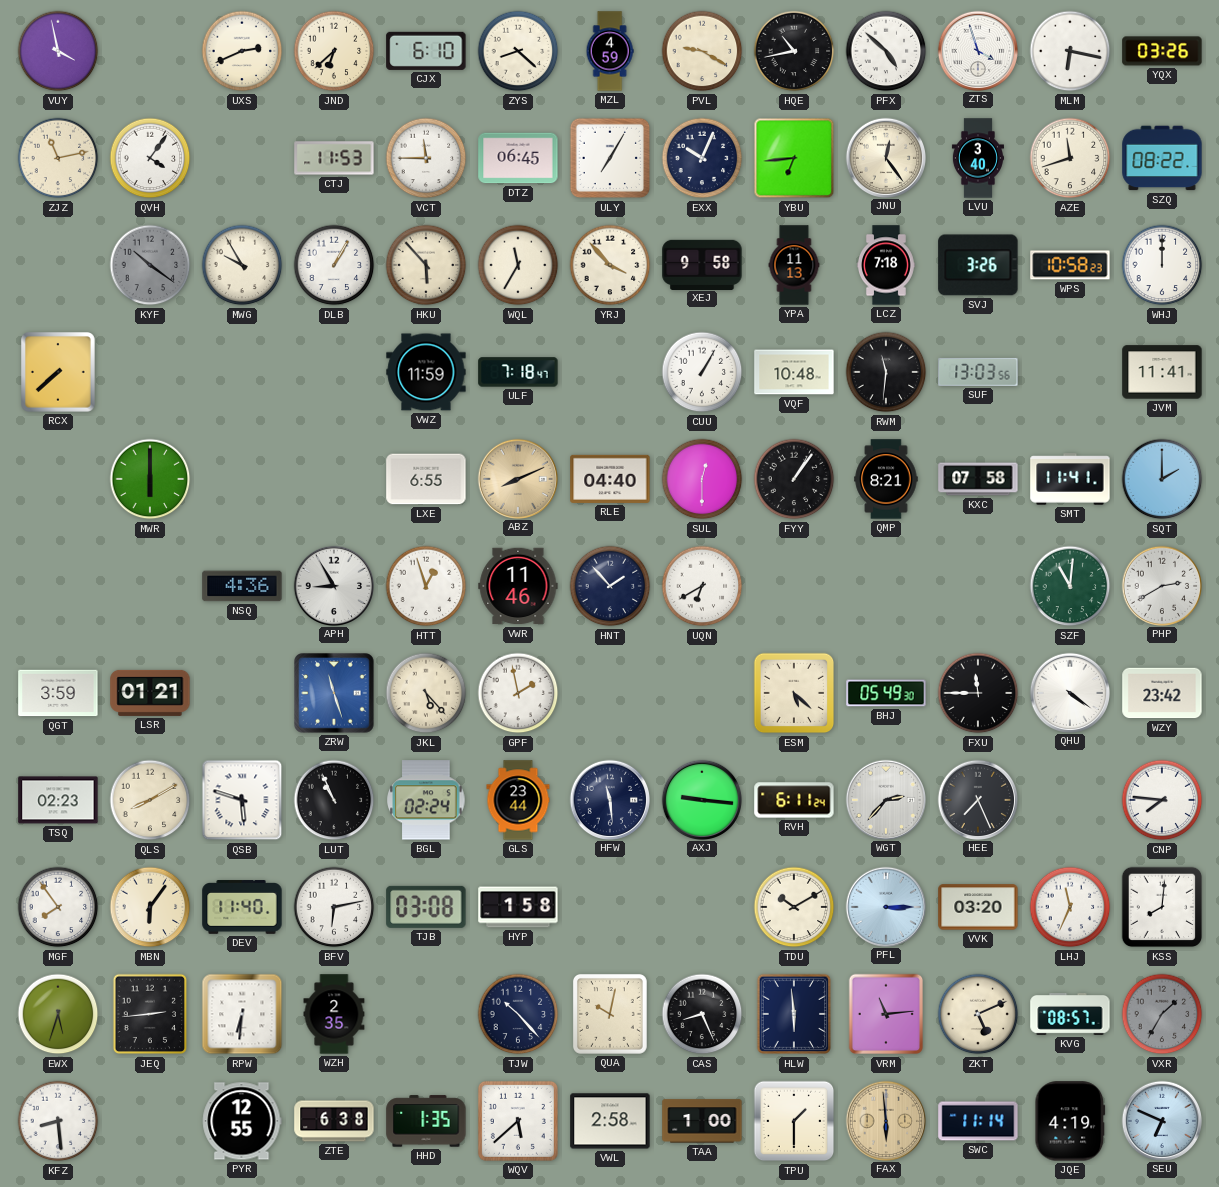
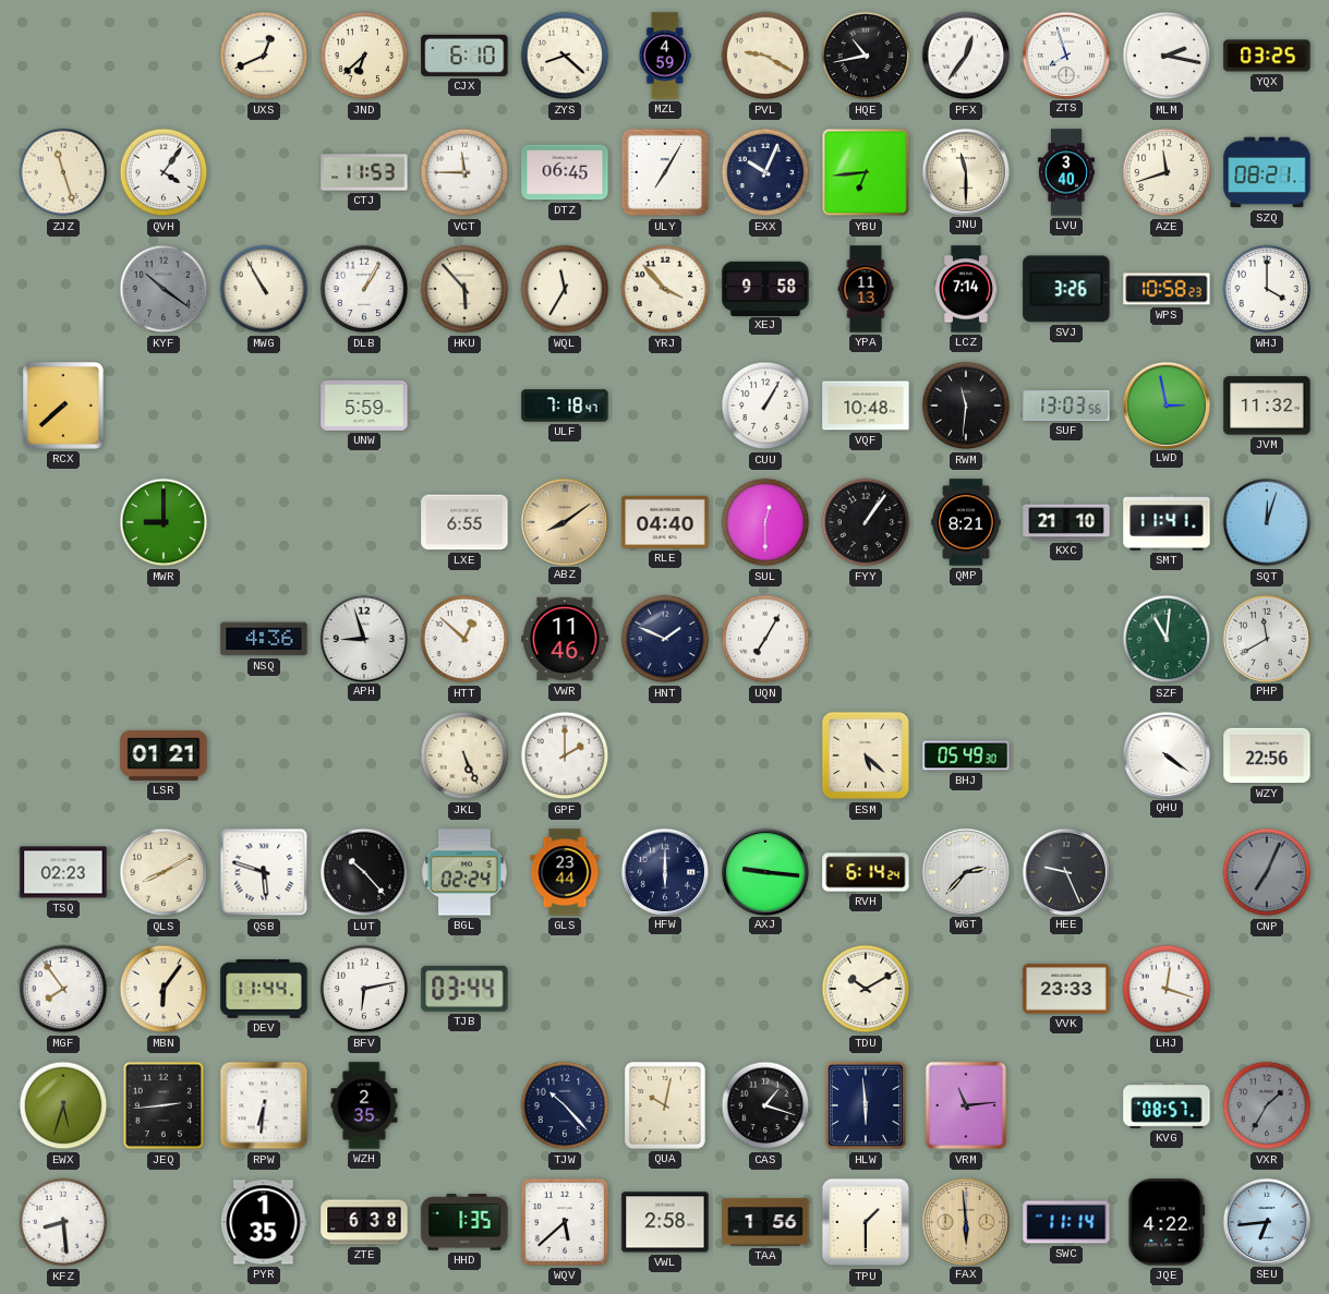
VUY: 3:58 -> none (58, 51)
UXS: 2:41 -> 12:41 (264, 56)
PFX: 4:52 -> 12:36 (966, 56)
ZTS: 3:57 -> 7:57 (1065, 55)
MLM: 6:17 -> 2:17 (1167, 56)
YQX: 03:26 -> 03:25 (1267, 56)
ZJZ: 11:13 -> 11:27 (63, 172)
JNU: 12:24 -> 11:30 (965, 171)
SZQ: 08:22 -> 08:21 (1267, 172)
MWG: 9:55 -> 10:55 (264, 289)
LCZ: 7:18 -> 7:14 (967, 289)
WHJ: 12:00 -> 4:00 (1267, 289)
UNW: none -> 5:59 (364, 406)
VWZ: 11:59 -> none (426, 372)
LWD: none -> 2:58 (1165, 404)
JVM: 11:41 -> 11:32 (1267, 406)
MWR: 6:00 -> 9:00 (164, 522)
ABZ: 8:11 -> 8:09 (564, 521)
KXC: 07:58 -> 21:10 (1066, 522)
SQT: 2:00 -> 12:03 (1267, 522)
APH: 8:55 -> 8:57 (363, 638)
HTT: 12:57 -> 12:52 (464, 639)
HNT: 1:53 -> 1:49 (665, 639)
UQN: 6:40 -> 7:05 (765, 639)
PHP: 2:40 -> 11:40 (1266, 638)
QGT: 3:59 -> none (58, 693)
ZRW: 11:27 -> none (334, 693)
JKL: 5:23 -> 5:26 (464, 755)
GPF: 1:58 -> 2:00 (565, 755)
FXU: 11:45 -> none (978, 693)
WZY: 23:42 -> 22:56 (1267, 755)
LUT: 10:56 -> 10:23 (364, 872)
HFW: 11:29 -> 6:00 (664, 871)
RVH: 6:11 -> 6:14 (866, 872)
HEE: 7:26 -> 9:26 (1065, 871)
CNP: 7:46 -> 7:04 (1267, 872)
CNP dial: white -> grey (1267, 872)
DEV: 11:40 -> 11:44 (264, 989)
TJB: 03:08 -> 03:44 (464, 989)
HYP: 1:58 -> none (518, 907)
PFL: 3:15 -> none (885, 906)
VVK: 03:20 -> 23:33 (1066, 989)
LHJ: 11:34 -> 12:18 (1167, 989)
KSS: 8:01 -> none (1162, 907)
CAS: 8:26 -> 1:18 (765, 1105)
ZKT: 5:11 -> none (978, 1014)
PYR: 12:55 -> 1:35 (264, 1222)
TAA: 1:00 -> 1:56 (765, 1222)
JQE: 4:19 -> 4:22 (1167, 1222)
SEU: 6:49 -> 6:44 (1266, 1221)
